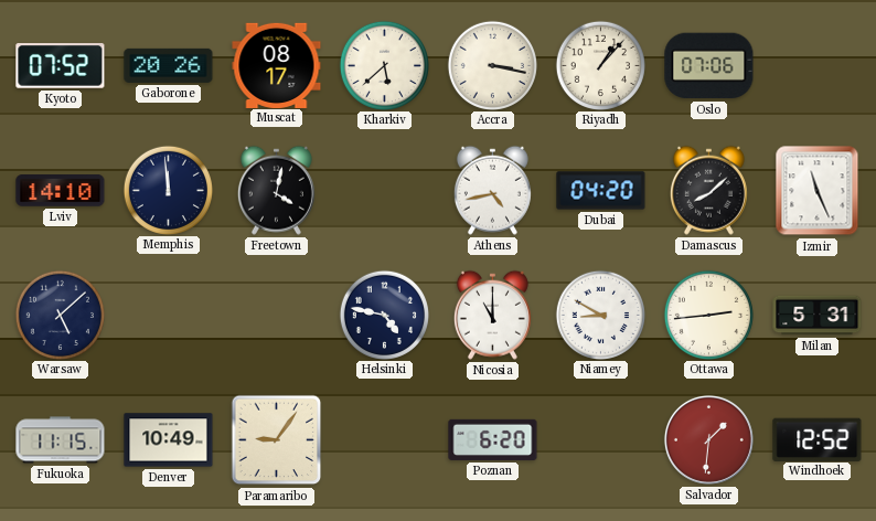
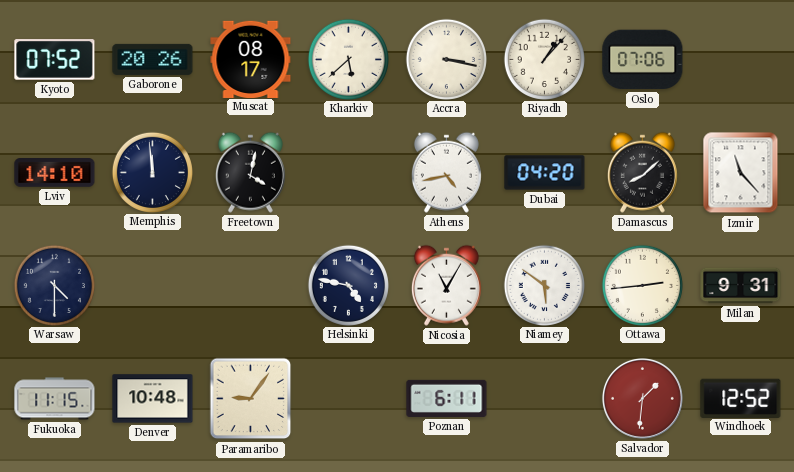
Izmir: 11:26 -> 11:23 (741, 173)
Warsaw: 5:08 -> 4:30 (54, 285)
Nicosia: 11:00 -> 11:05 (446, 285)
Niamey: 8:50 -> 5:51 (544, 285)
Milan: 5:31 -> 9:31 (741, 286)
Denver: 10:49 -> 10:48 (153, 399)
Poznan: 6:20 -> 6:11 (447, 398)
